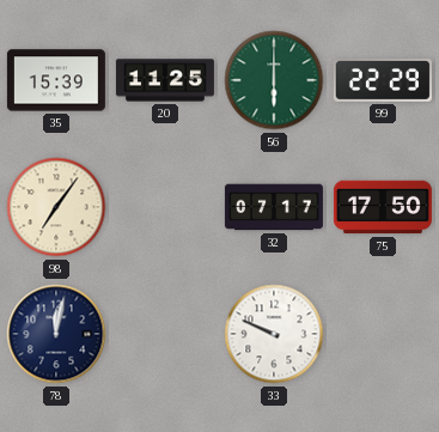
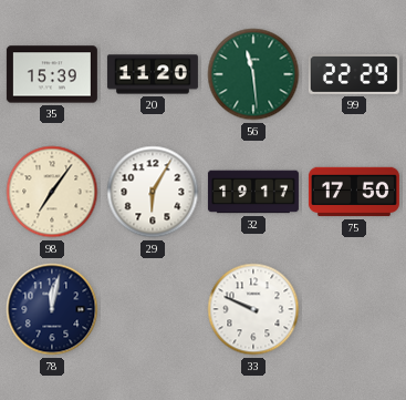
20: 11:25 -> 11:20 (153, 74)
56: 6:00 -> 11:29 (253, 74)
29: none -> 6:05 (153, 192)
32: 07:17 -> 19:17 (253, 192)
